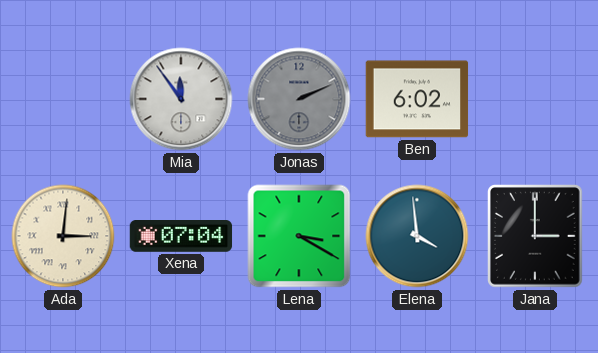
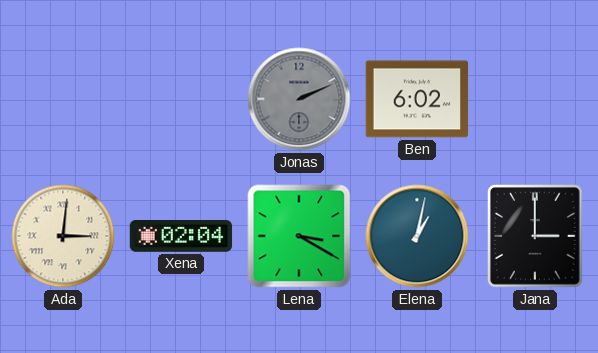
Mia: 11:54 -> none (181, 99)
Xena: 07:04 -> 02:04 (181, 237)
Elena: 3:59 -> 1:02 (417, 236)
